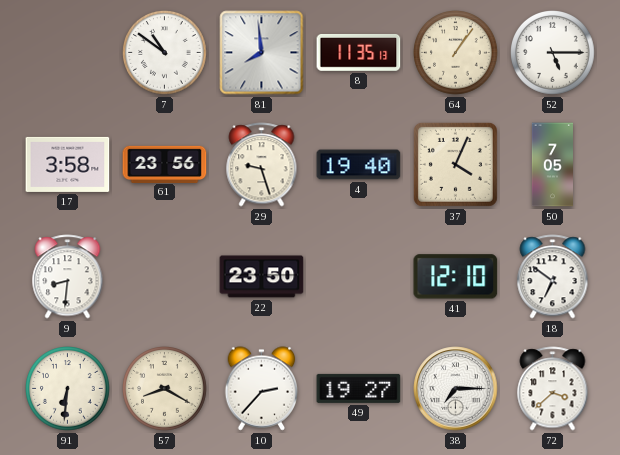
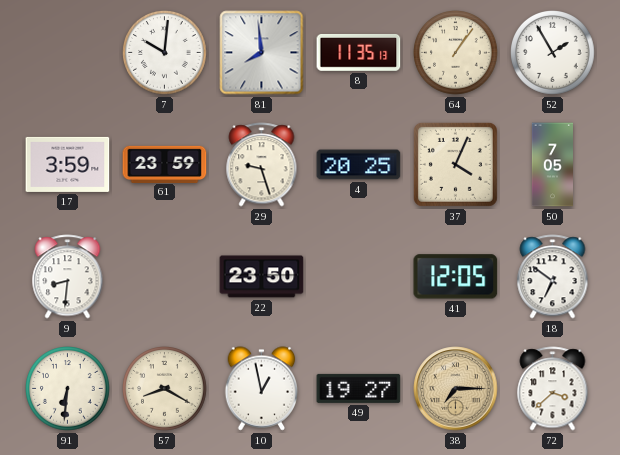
7: 10:51 -> 10:01 (165, 53)
52: 5:15 -> 1:55 (553, 53)
17: 3:58 -> 3:59 (68, 164)
61: 23:56 -> 23:59 (165, 164)
4: 19:40 -> 20:25 (359, 165)
41: 12:10 -> 12:05 (456, 277)
10: 2:37 -> 12:58 (262, 389)
38 dial: white -> champagne (456, 389)
